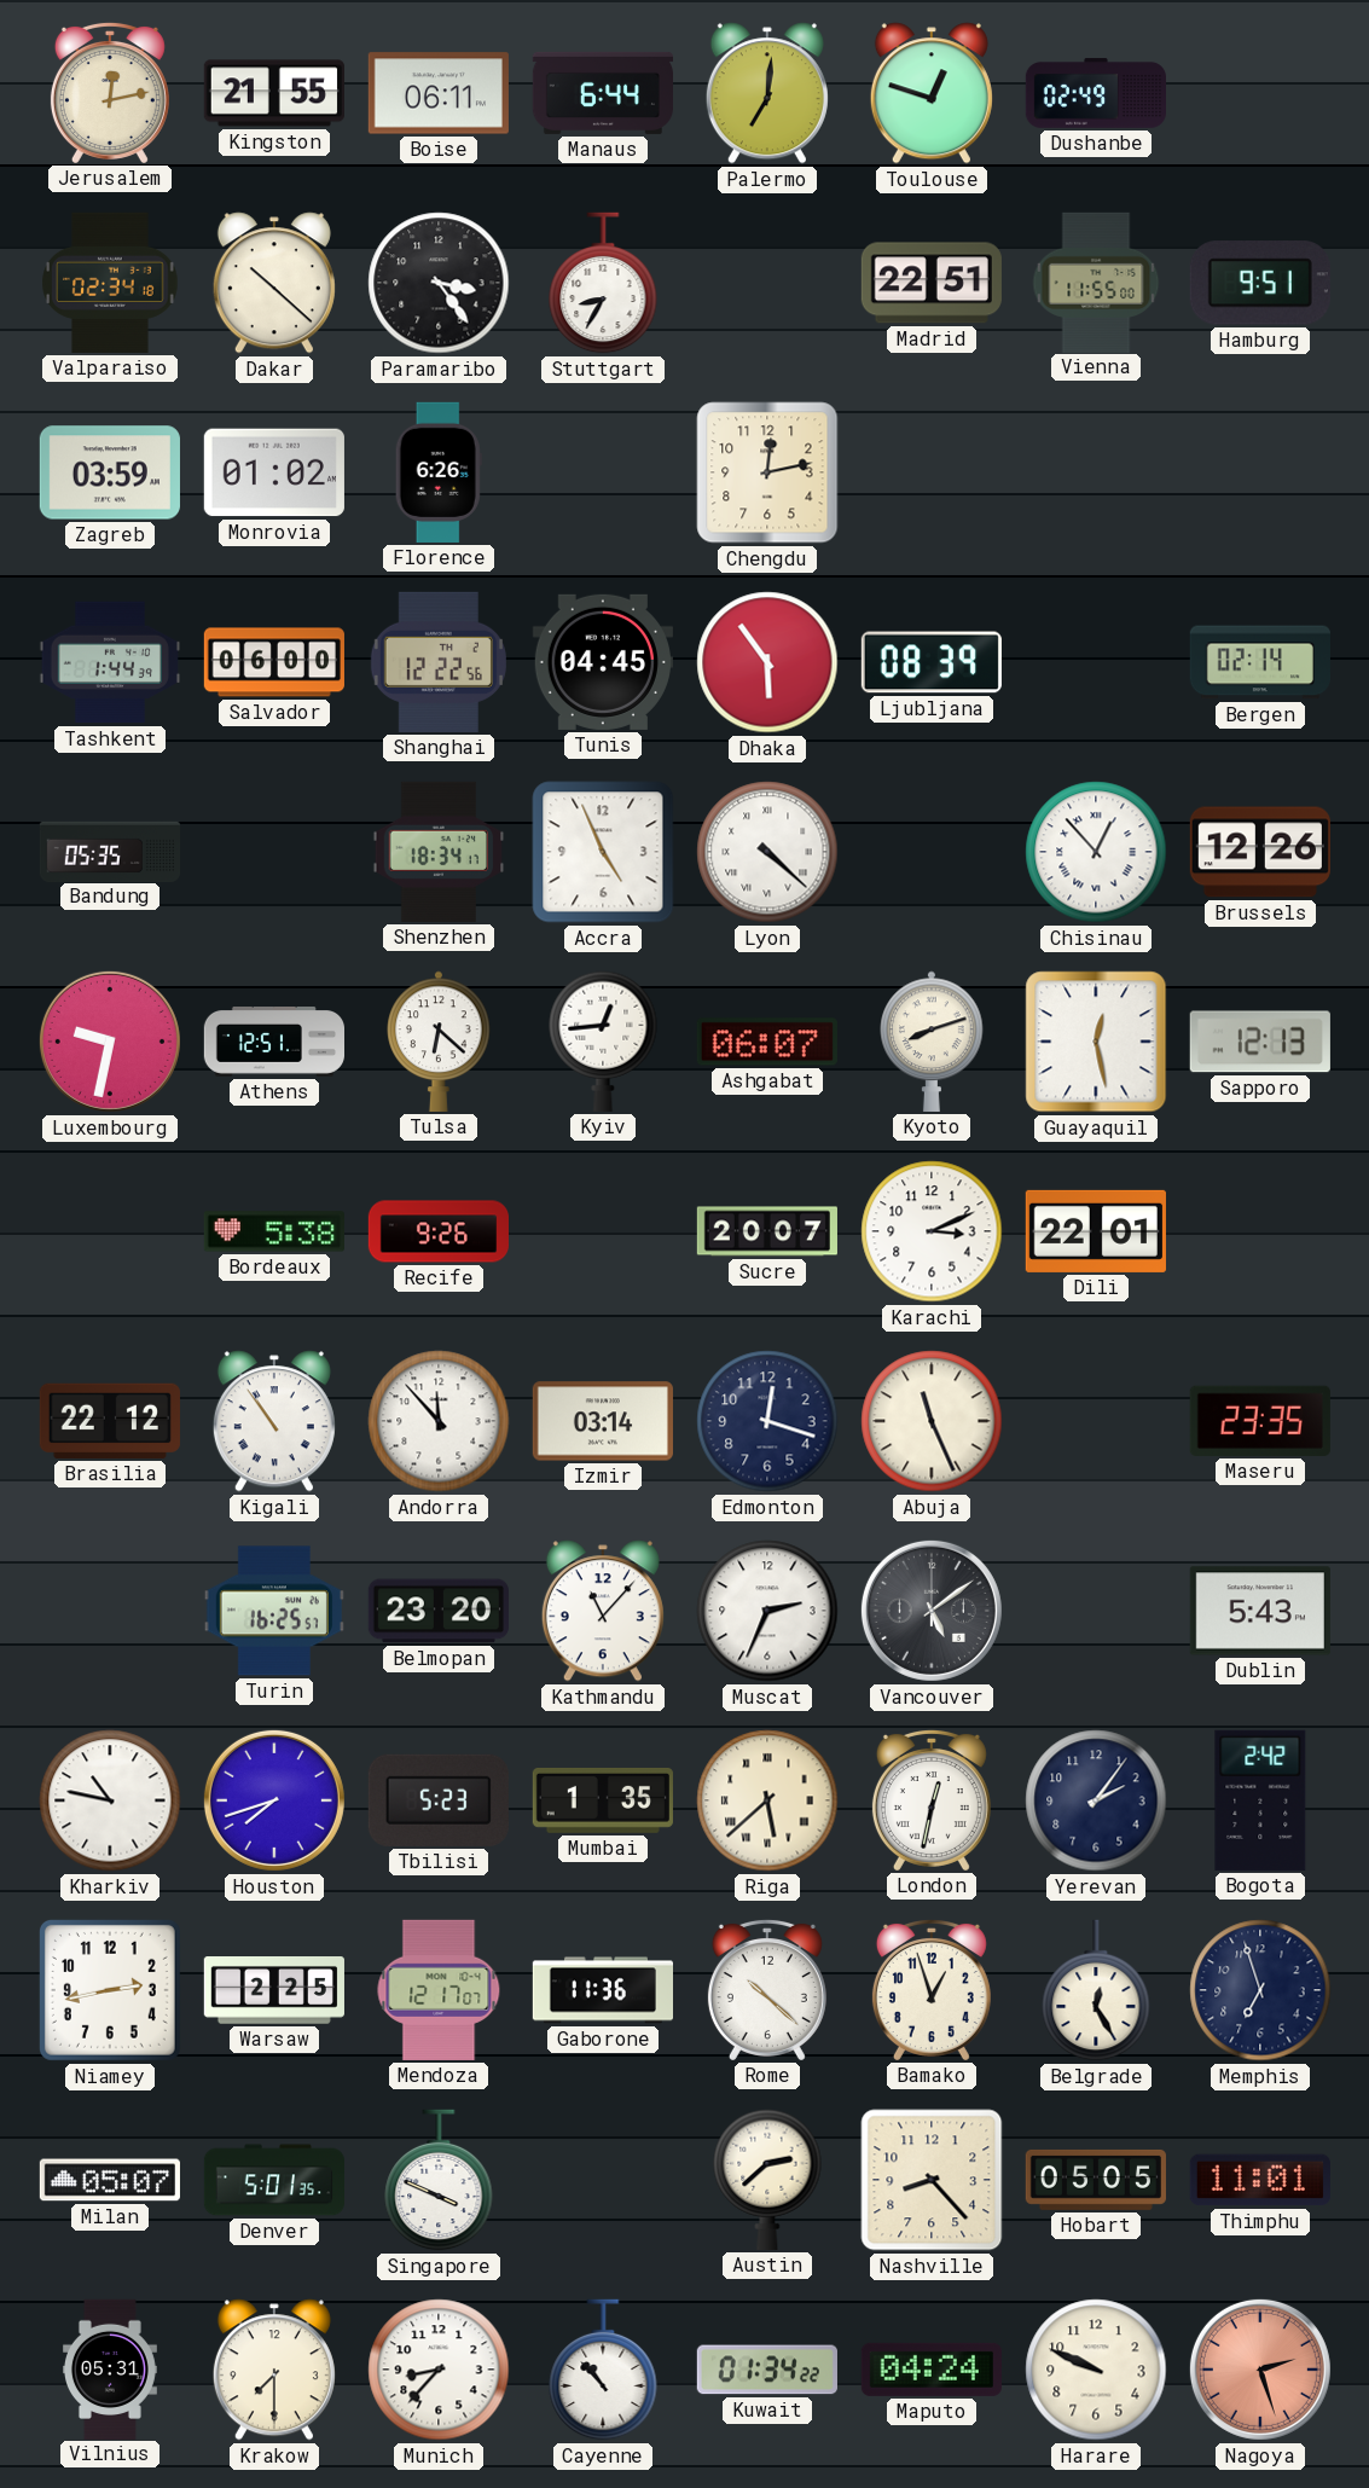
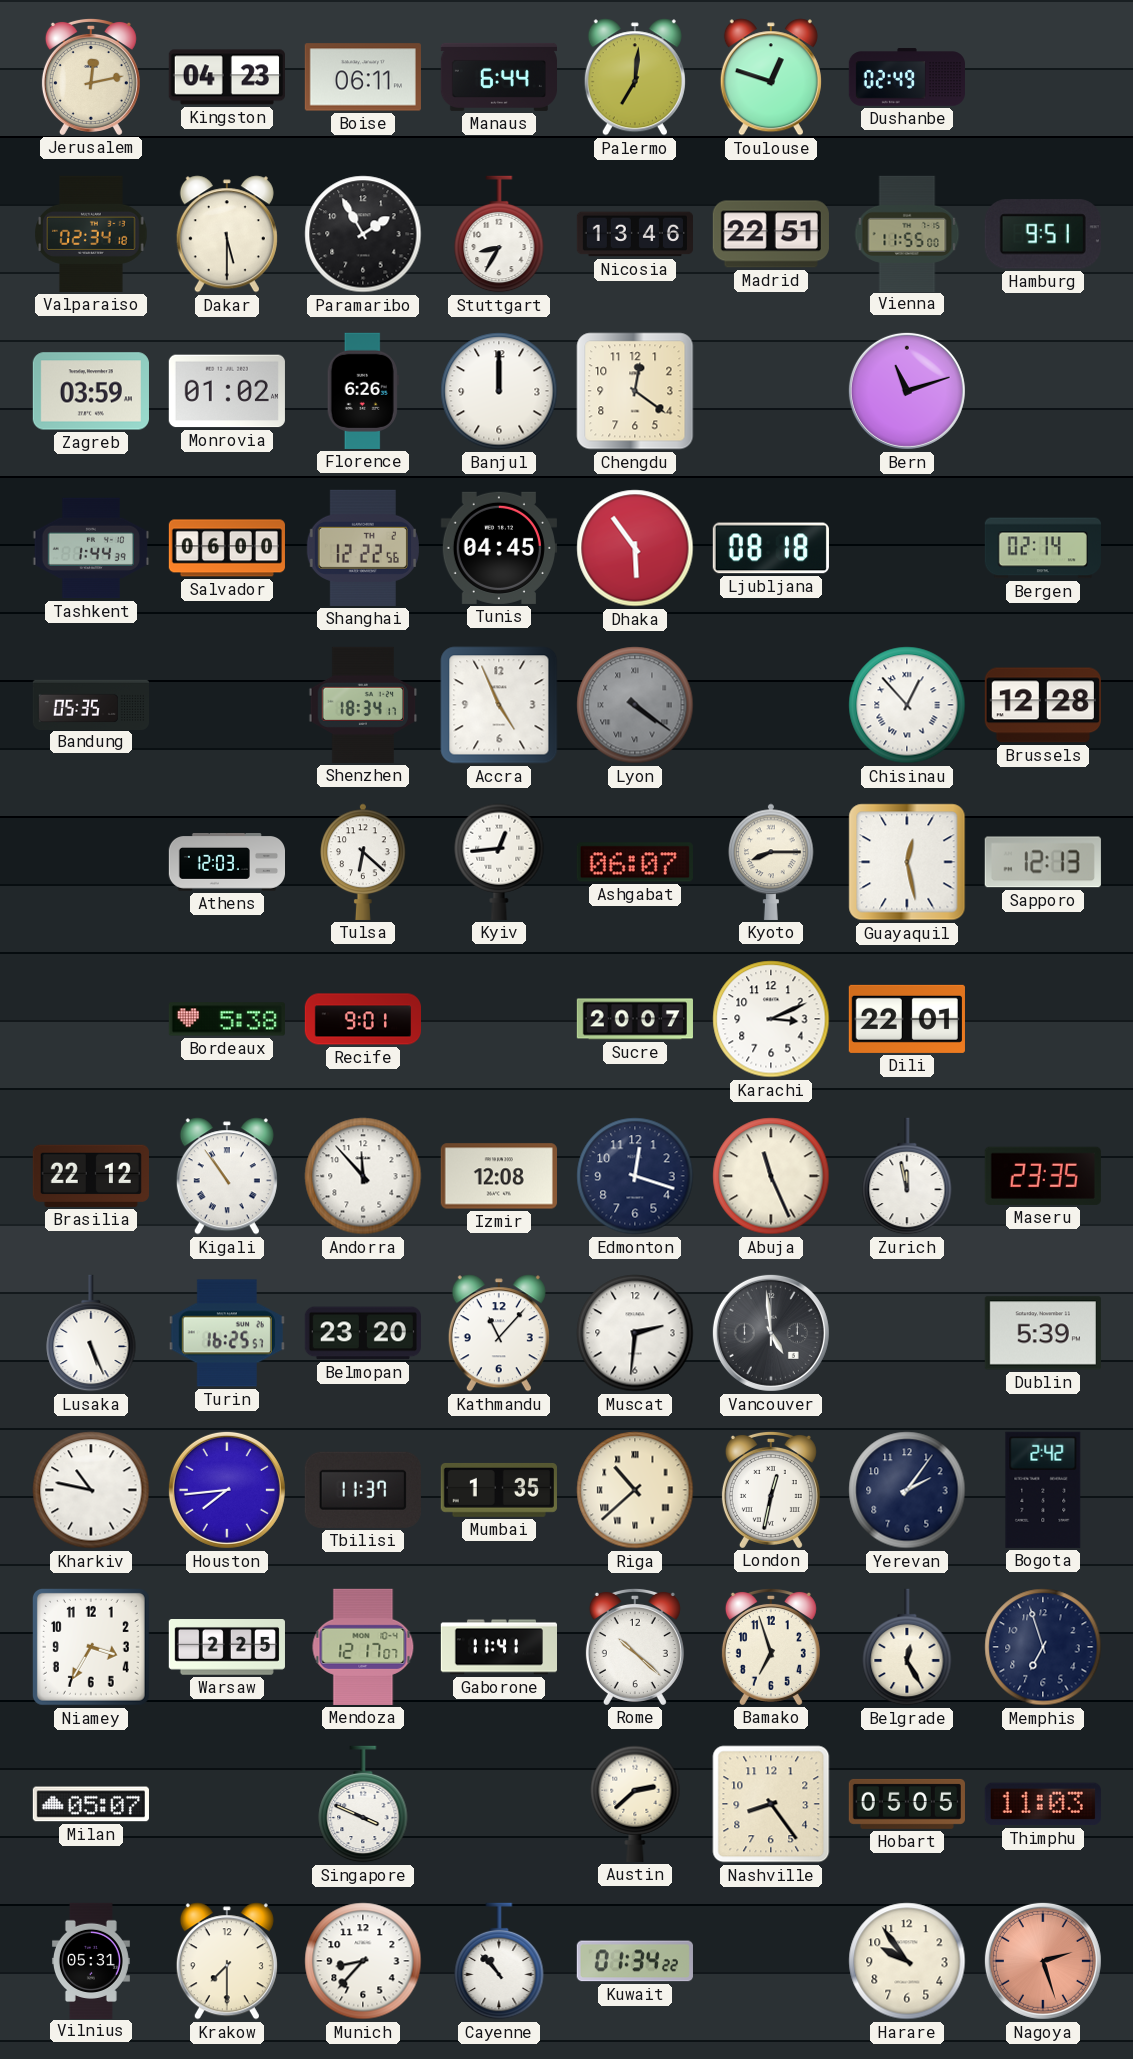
Kingston: 21:55 -> 04:23 (227, 77)
Dakar: 10:22 -> 5:30 (227, 234)
Paramaribo: 3:24 -> 1:55 (363, 234)
Nicosia: none -> 13:46 (634, 234)
Banjul: none -> 12:00 (499, 391)
Chengdu: 12:13 -> 12:21 (635, 391)
Bern: none -> 11:12 (907, 391)
Ljubljana: 08:39 -> 08:18 (771, 548)
Lyon: 4:22 -> 4:21 (635, 705)
Lyon dial: white -> grey (635, 705)
Brussels: 12:26 -> 12:28 (1043, 705)
Luxembourg: 9:32 -> none (110, 1042)
Athens: 12:51 -> 12:03 (226, 863)
Kyoto: 8:12 -> 8:15 (771, 862)
Recife: 9:26 -> 9:01 (362, 1019)
Izmir: 03:14 -> 12:08 (499, 1176)
Zurich: none -> 11:58 (907, 1176)
Lusaka: none -> 5:26 (91, 1333)
Muscat: 2:34 -> 2:31 (635, 1333)
Vancouver: 5:09 -> 4:59 (771, 1333)
Dublin: 5:43 -> 5:39 (1043, 1333)
Houston: 7:42 -> 7:44 (227, 1490)
Tbilisi: 5:23 -> 11:37 (363, 1490)
Riga: 5:38 -> 10:38 (635, 1490)
Niamey: 2:43 -> 3:35 (91, 1647)
Gaborone: 11:36 -> 11:41 (498, 1647)
Bamako: 12:57 -> 6:57 (771, 1646)
Denver: 5:01 -> none (273, 2180)
Nashville: 8:23 -> 8:24 (771, 1804)
Thimphu: 11:01 -> 11:03 (1043, 1804)
Maputo: 04:24 -> none (932, 2370)
Harare: 9:49 -> 9:54 (907, 1961)
